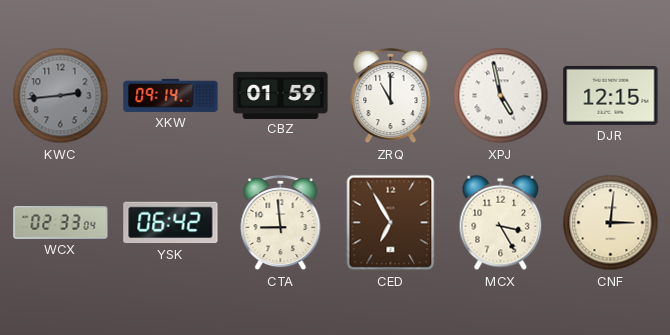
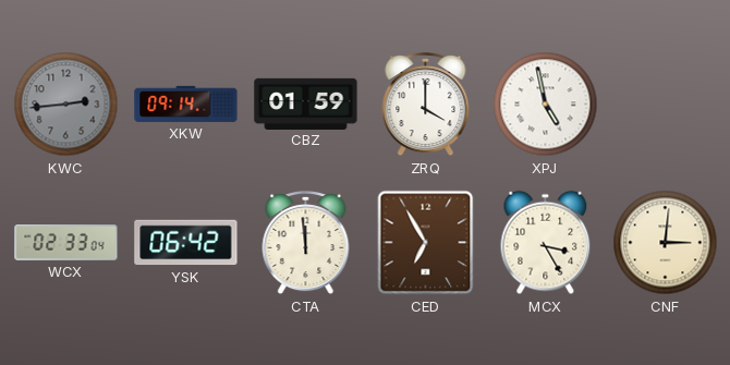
ZRQ: 11:00 -> 4:00 (426, 105)
DJR: 12:15 -> none (611, 95)
CTA: 8:59 -> 11:59 (306, 243)
